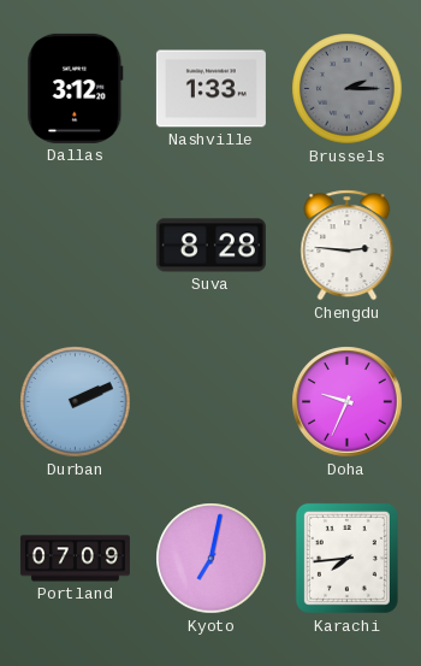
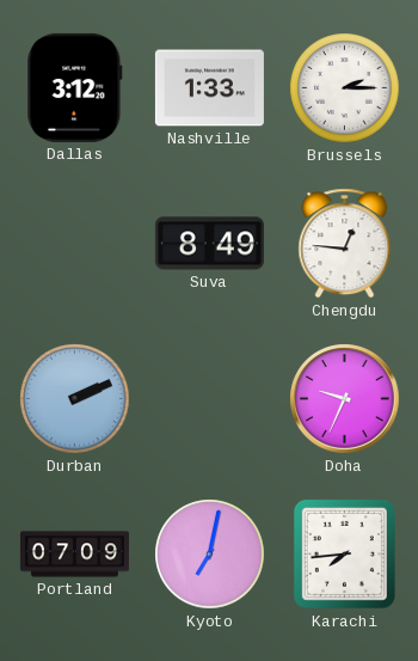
Brussels dial: grey -> white (345, 88)
Suva: 8:28 -> 8:49 (209, 244)
Chengdu: 2:46 -> 12:46 (345, 244)
